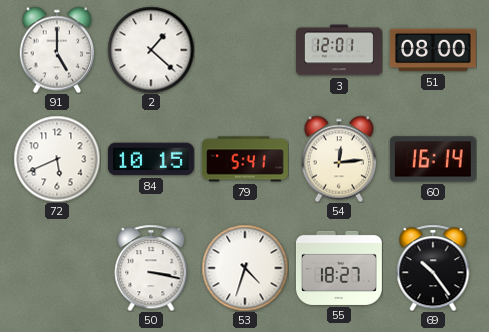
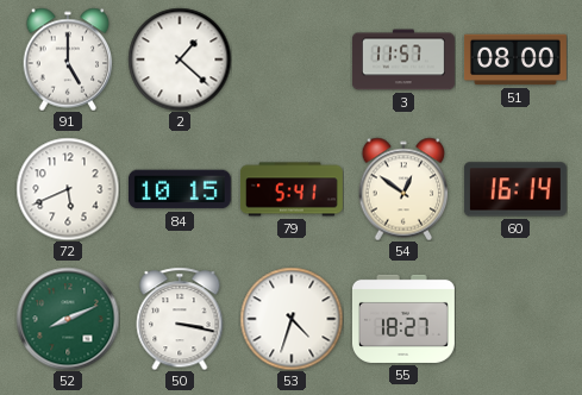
3: 12:01 -> 11:57 (403, 59)
54: 12:14 -> 12:51 (403, 189)
52: none -> 8:11 (68, 319)
69: 10:24 -> none (433, 268)
